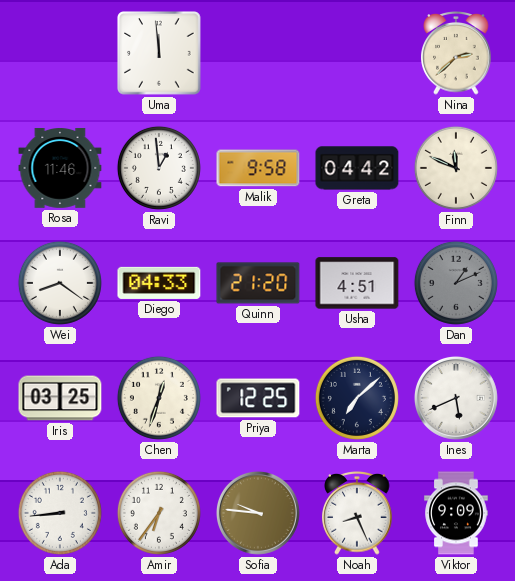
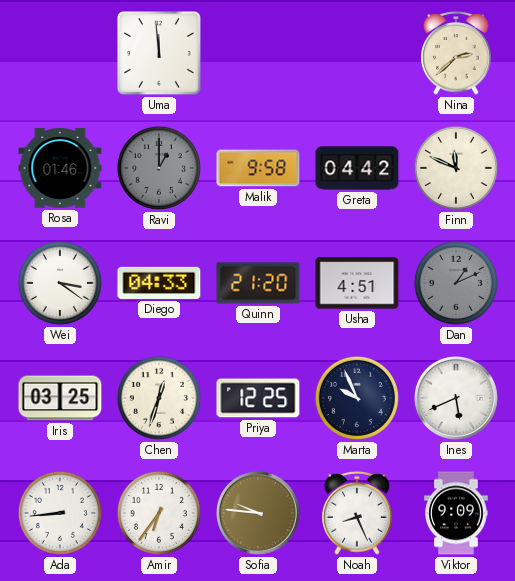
Rosa: 11:46 -> 01:46 (60, 169)
Ravi: 12:59 -> 1:00 (159, 168)
Ravi dial: white -> grey (159, 168)
Wei: 8:21 -> 3:21 (60, 283)
Marta: 7:08 -> 9:56 (357, 398)
